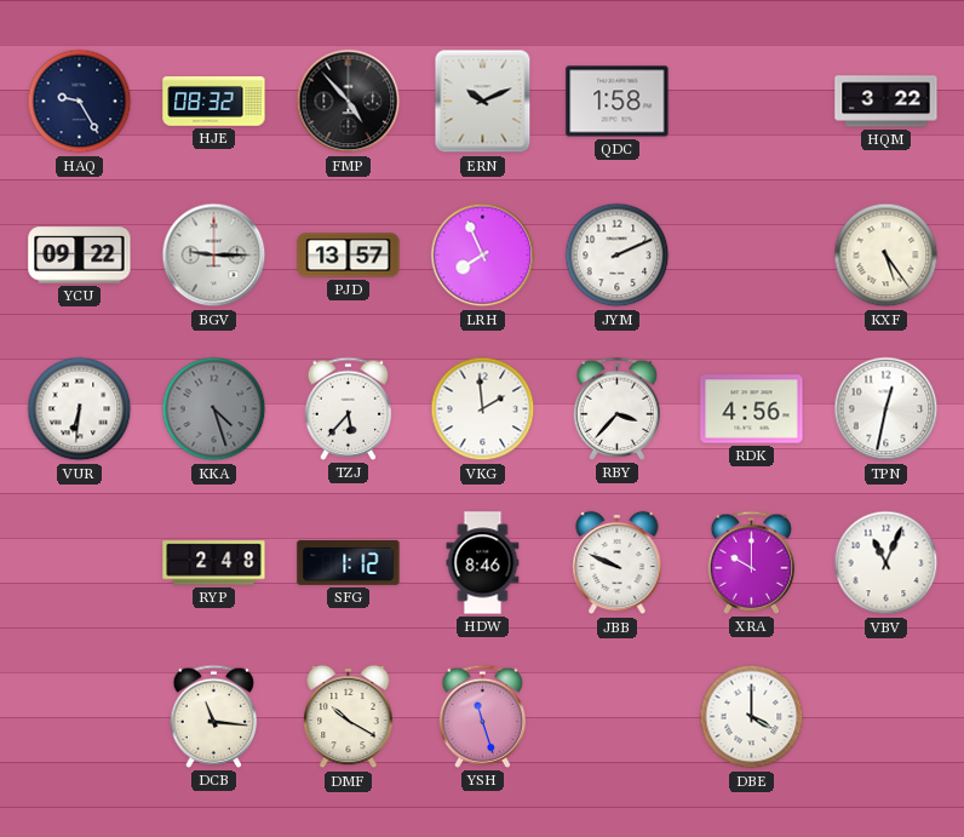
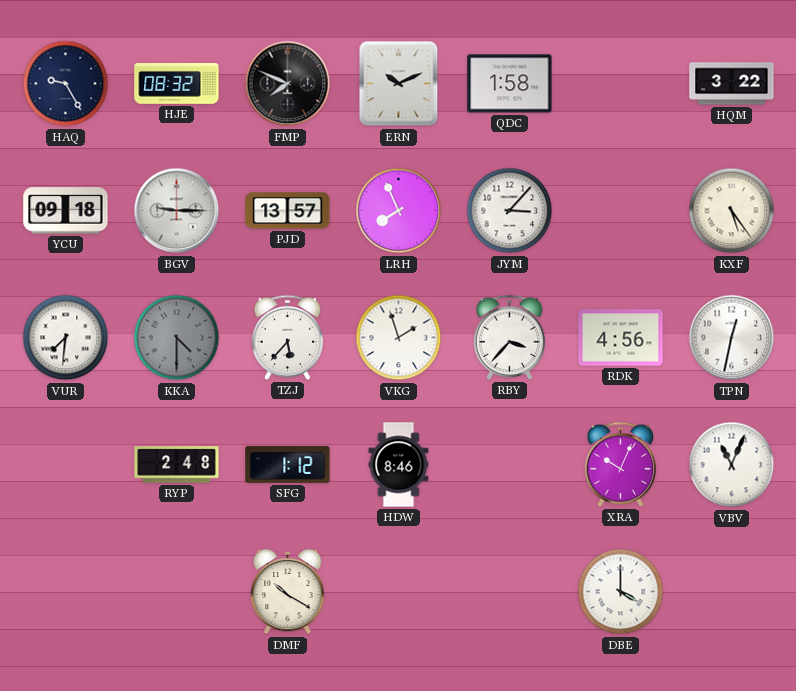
FMP: 4:53 -> 7:49 (288, 84)
YCU: 09:22 -> 09:18 (66, 211)
JYM: 2:11 -> 3:07 (510, 211)
VUR: 6:31 -> 7:31 (66, 338)
KKA: 4:27 -> 4:30 (177, 338)
VKG: 1:59 -> 1:57 (399, 338)
JBB: 9:49 -> none (618, 563)
XRA: 10:00 -> 10:04 (621, 464)
DCB: 11:16 -> none (214, 716)
YSH: 11:27 -> none (483, 716)
